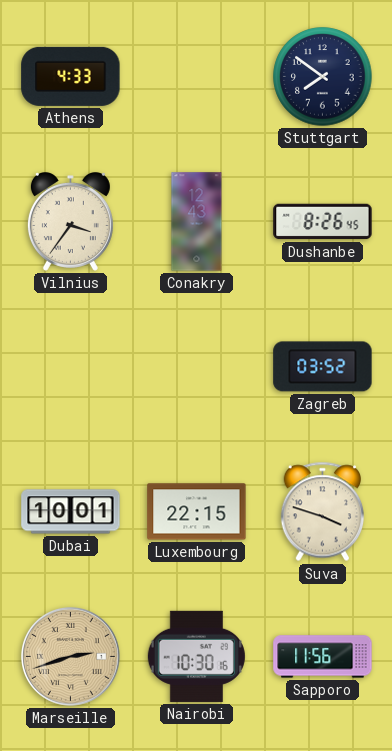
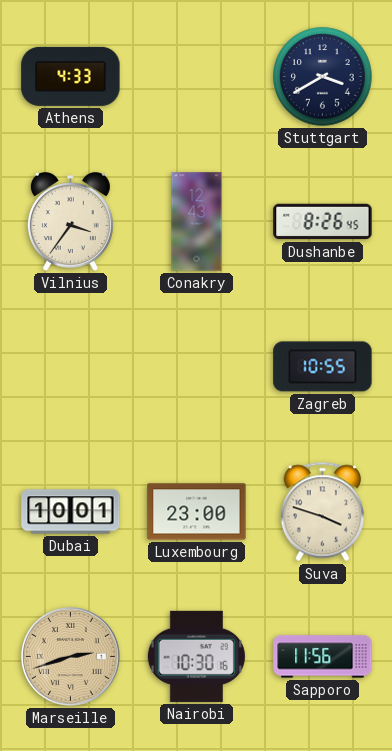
Stuttgart: 7:51 -> 3:40 (323, 77)
Zagreb: 03:52 -> 10:55 (323, 367)
Luxembourg: 22:15 -> 23:00 (197, 512)
